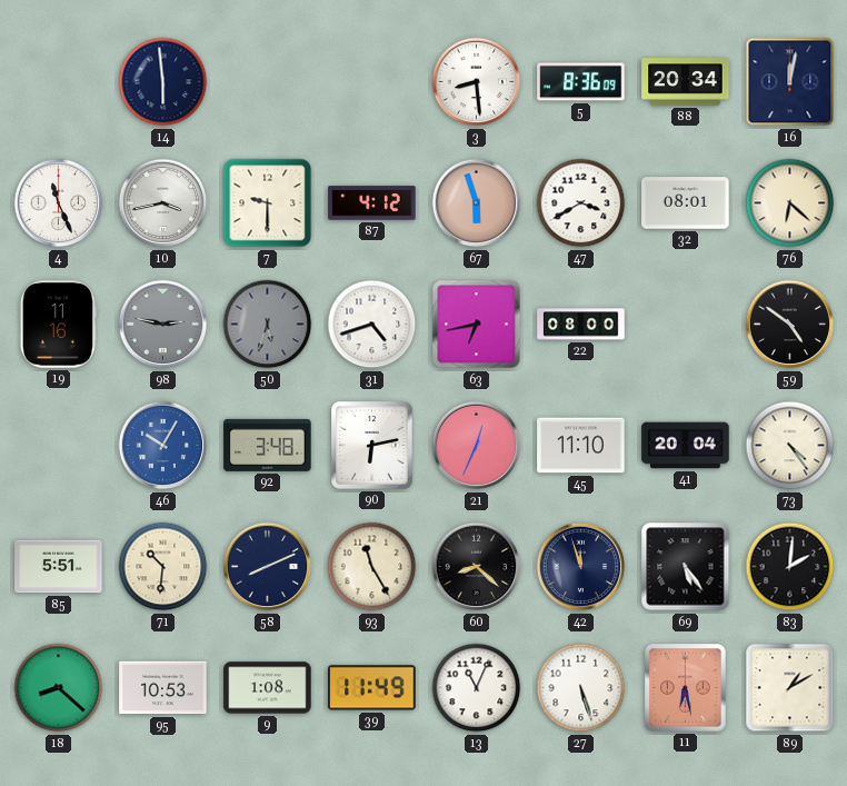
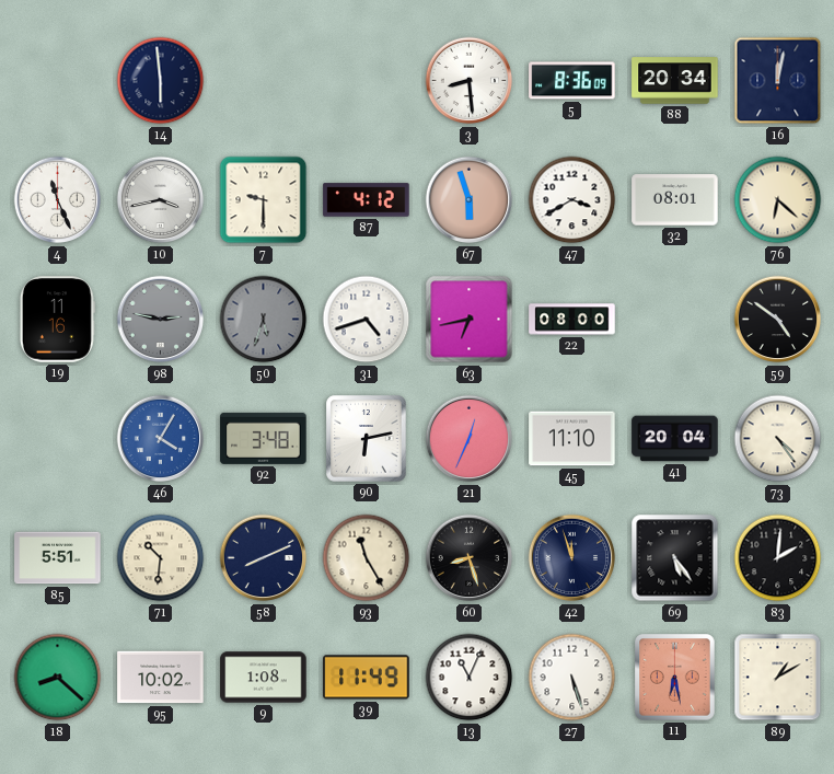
46: 10:05 -> 4:05 (161, 439)
60: 8:22 -> 8:27 (470, 558)
95: 10:53 -> 10:02 (161, 678)
